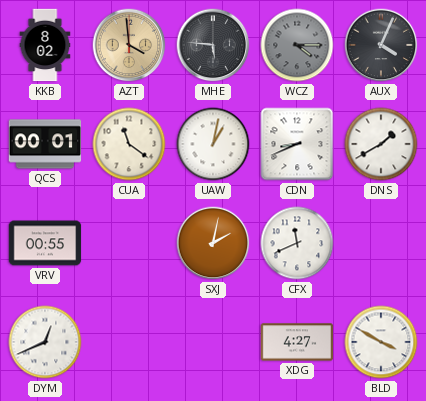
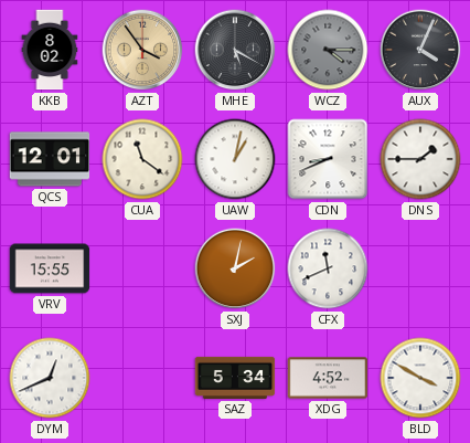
AZT: 3:59 -> 3:54 (142, 50)
MHE: 5:46 -> 5:20 (235, 50)
QCS: 00:01 -> 12:01 (50, 159)
DNS: 1:40 -> 1:45 (420, 159)
VRV: 00:55 -> 15:55 (50, 268)
SAZ: none -> 5:34 (235, 378)
XDG: 4:27 -> 4:52 (328, 378)
